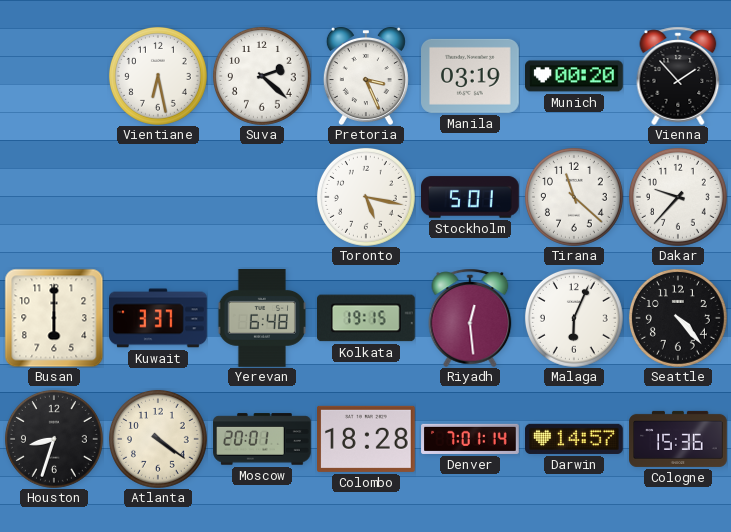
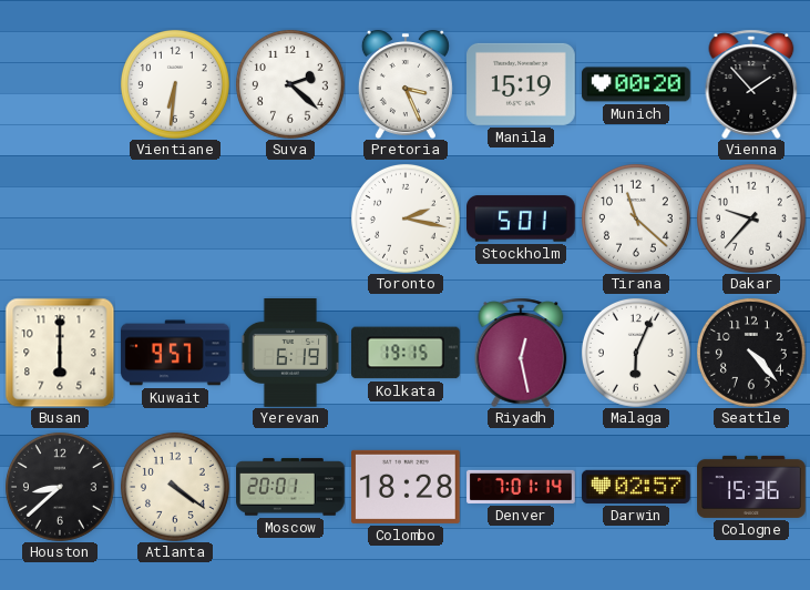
Vientiane: 6:28 -> 6:31 (175, 84)
Manila: 03:19 -> 15:19 (522, 84)
Toronto: 5:17 -> 2:17 (406, 218)
Kuwait: 3:37 -> 9:57 (175, 353)
Yerevan: 6:48 -> 6:19 (290, 353)
Riyadh: 12:29 -> 12:28 (521, 353)
Houston: 8:33 -> 8:38 (60, 487)
Darwin: 14:57 -> 02:57 (636, 487)
